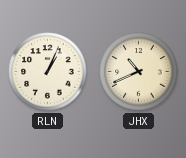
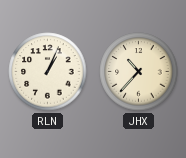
JHX: 10:41 -> 10:37 (139, 72)
